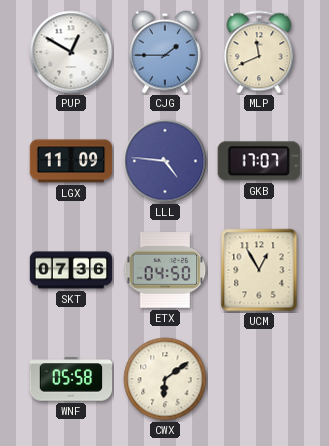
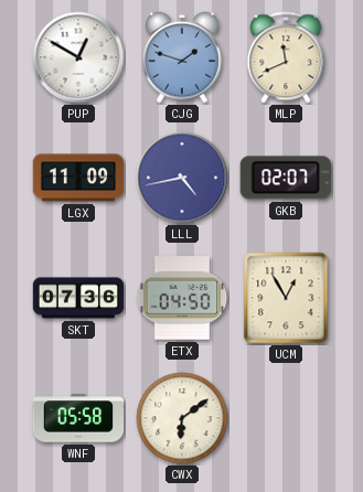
CJG: 1:45 -> 1:48 (183, 57)
LLL: 4:46 -> 4:43 (182, 178)
GKB: 17:07 -> 02:07 (286, 178)
